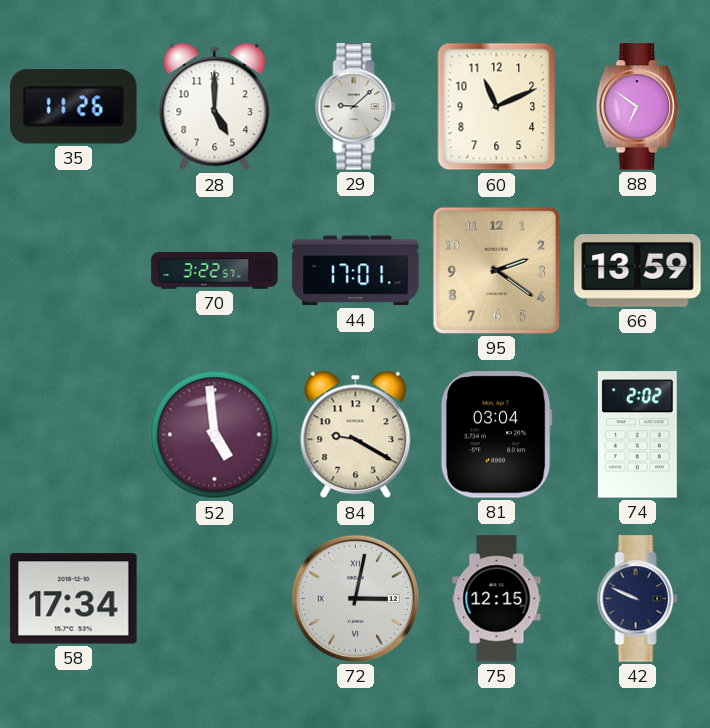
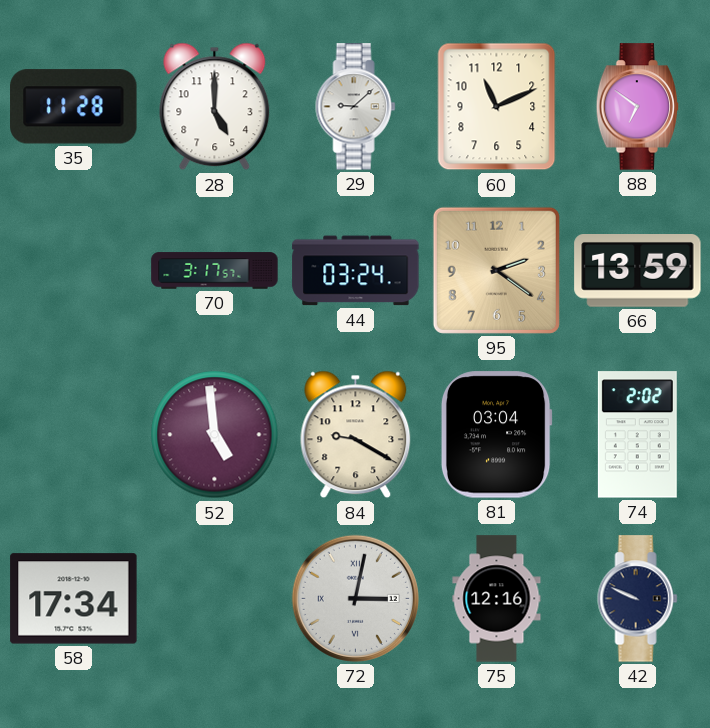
35: 11:26 -> 11:28 (74, 107)
70: 3:22 -> 3:17 (215, 271)
44: 17:01 -> 03:24 (356, 271)
75: 12:15 -> 12:16 (497, 599)
